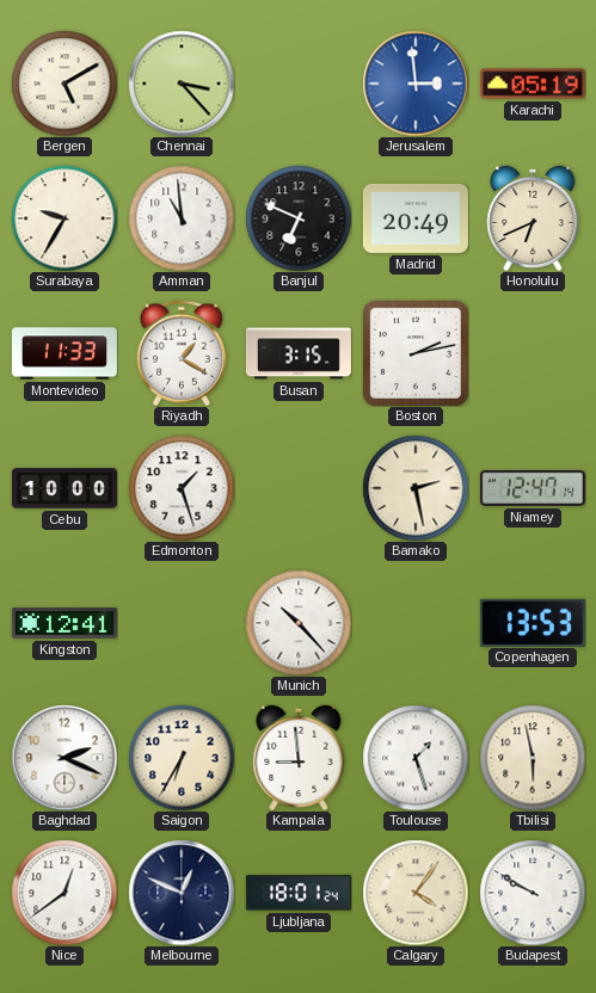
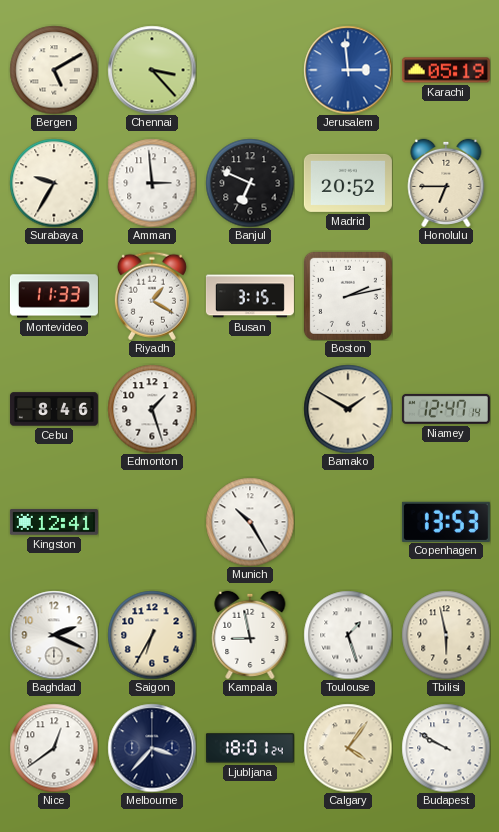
Amman: 10:59 -> 2:59 (152, 183)
Madrid: 20:49 -> 20:52 (348, 183)
Honolulu: 6:41 -> 6:45 (446, 182)
Cebu: 10:00 -> 8:46 (54, 409)
Bamako: 2:28 -> 1:50 (348, 409)
Munich: 10:23 -> 10:25 (250, 522)
Kampala: 8:59 -> 8:58 (250, 634)
Melbourne: 12:49 -> 3:37 (152, 748)
